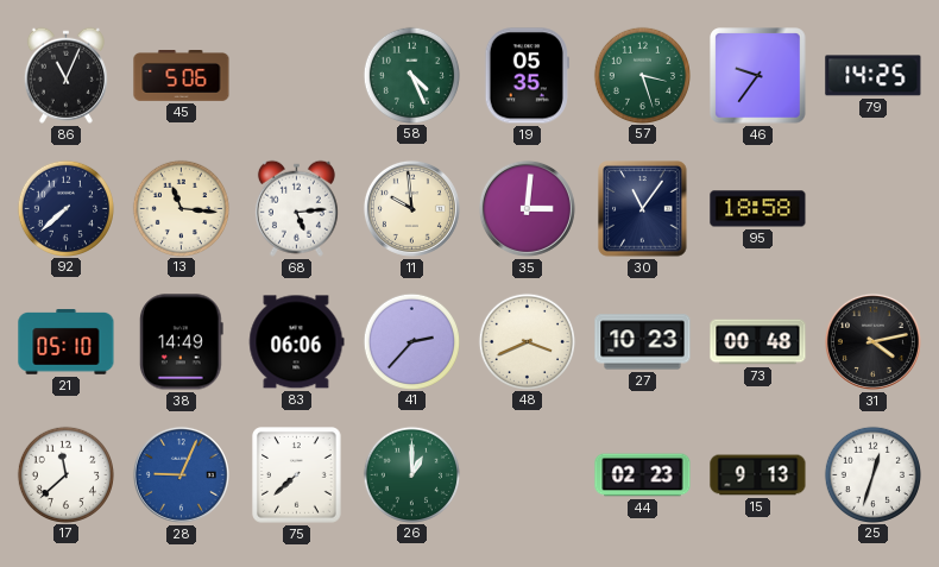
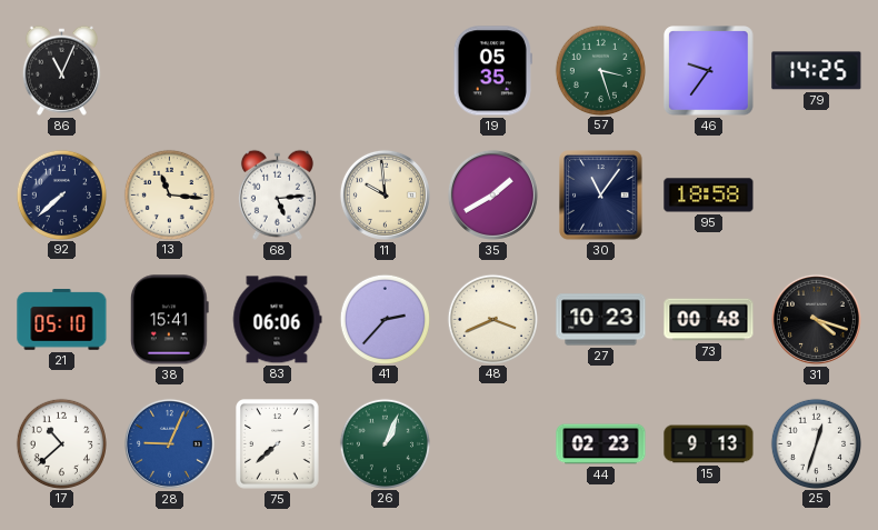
45: 5:06 -> none (182, 76)
58: 4:26 -> none (411, 75)
35: 3:01 -> 1:40 (492, 194)
38: 14:49 -> 15:41 (169, 320)
31: 4:13 -> 4:18 (816, 319)
17: 11:38 -> 10:38 (61, 443)
26: 1:00 -> 1:04 (385, 443)
